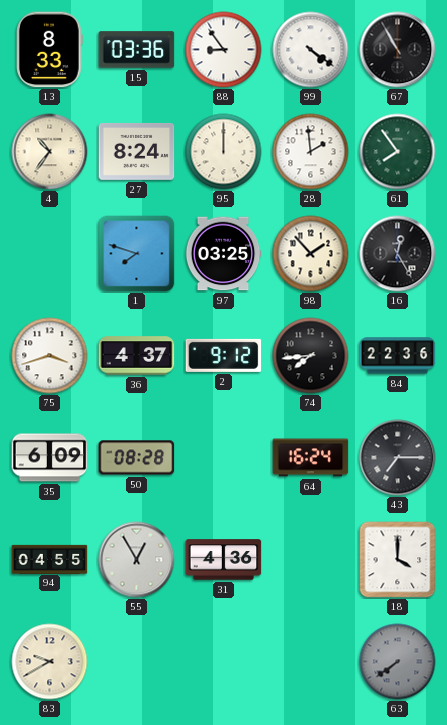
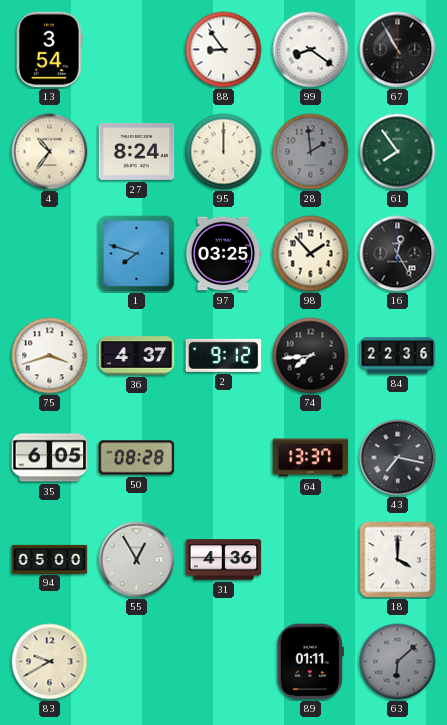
13: 8:33 -> 3:54 (50, 50)
15: 03:36 -> none (137, 50)
99: 4:21 -> 8:21 (311, 50)
28 dial: white -> grey (311, 152)
35: 6:09 -> 6:05 (50, 458)
64: 16:24 -> 13:37 (311, 458)
43: 7:15 -> 7:17 (398, 458)
94: 04:55 -> 05:00 (50, 559)
89: none -> 01:11 (310, 662)
63: 7:39 -> 6:08 (398, 662)
